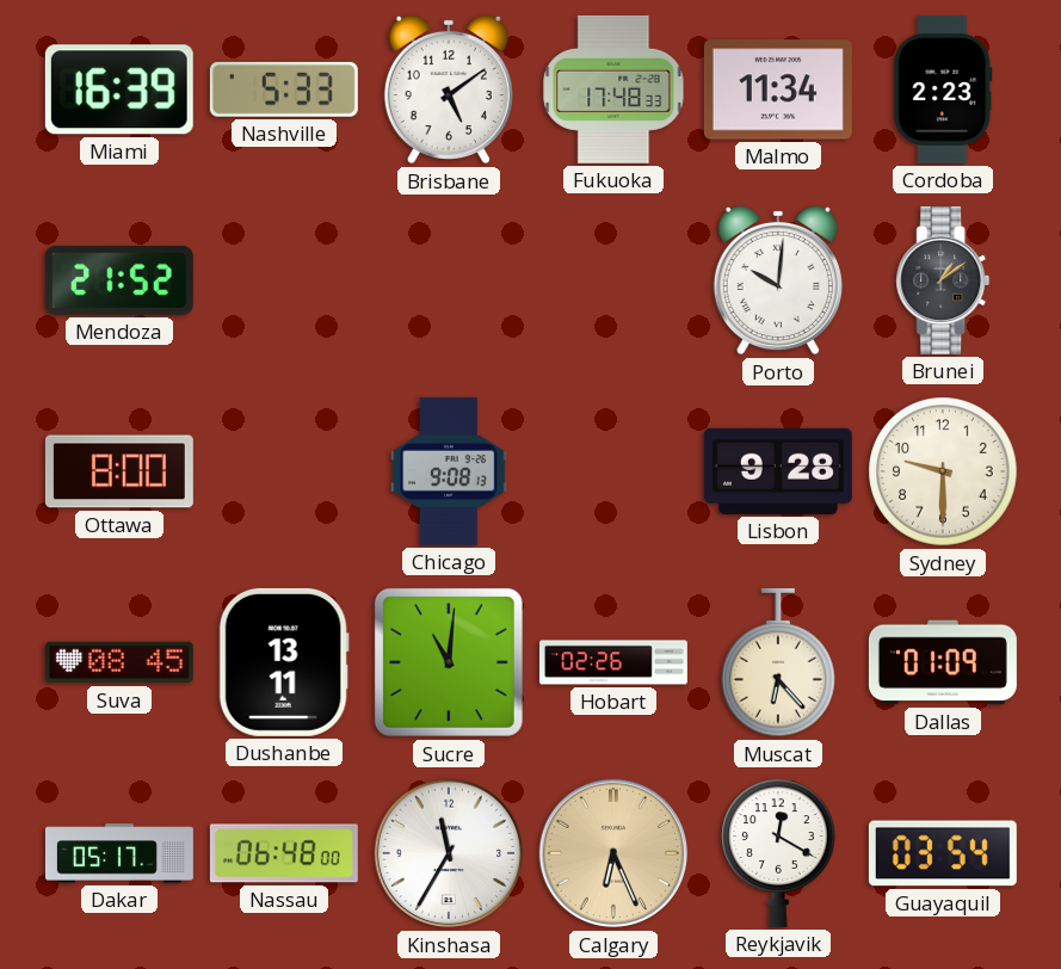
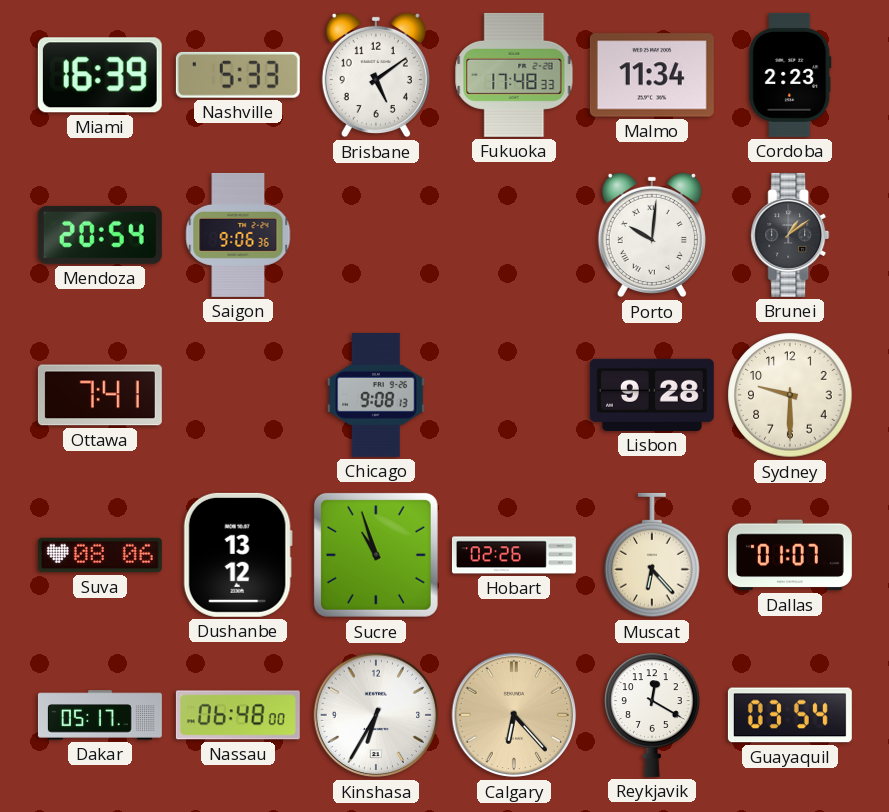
Mendoza: 21:52 -> 20:54 (100, 235)
Saigon: none -> 9:06 (238, 235)
Ottawa: 8:00 -> 7:41 (100, 395)
Suva: 08:45 -> 08:06 (100, 555)
Dushanbe: 13:11 -> 13:12 (238, 555)
Sucre: 11:01 -> 10:57 (376, 555)
Dallas: 01:09 -> 01:07 (790, 555)
Kinshasa: 11:35 -> 6:35 (376, 715)
Calgary: 6:26 -> 6:23 (514, 715)
